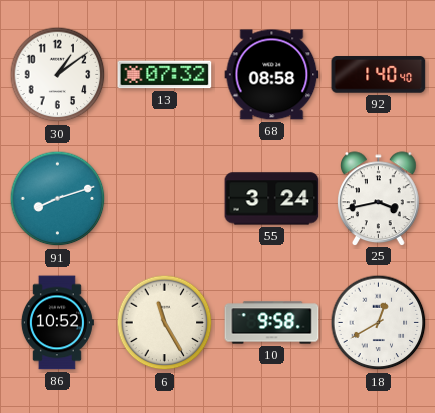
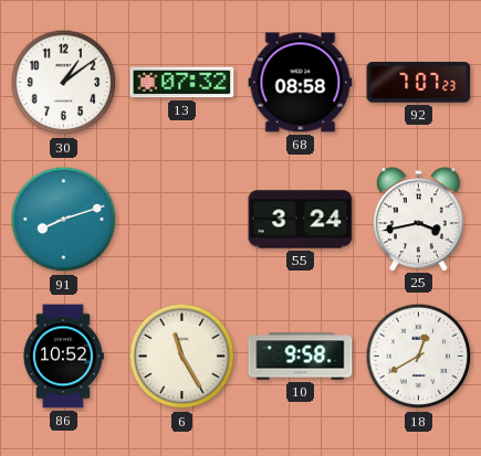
92: 1:40 -> 7:07 (419, 83)
